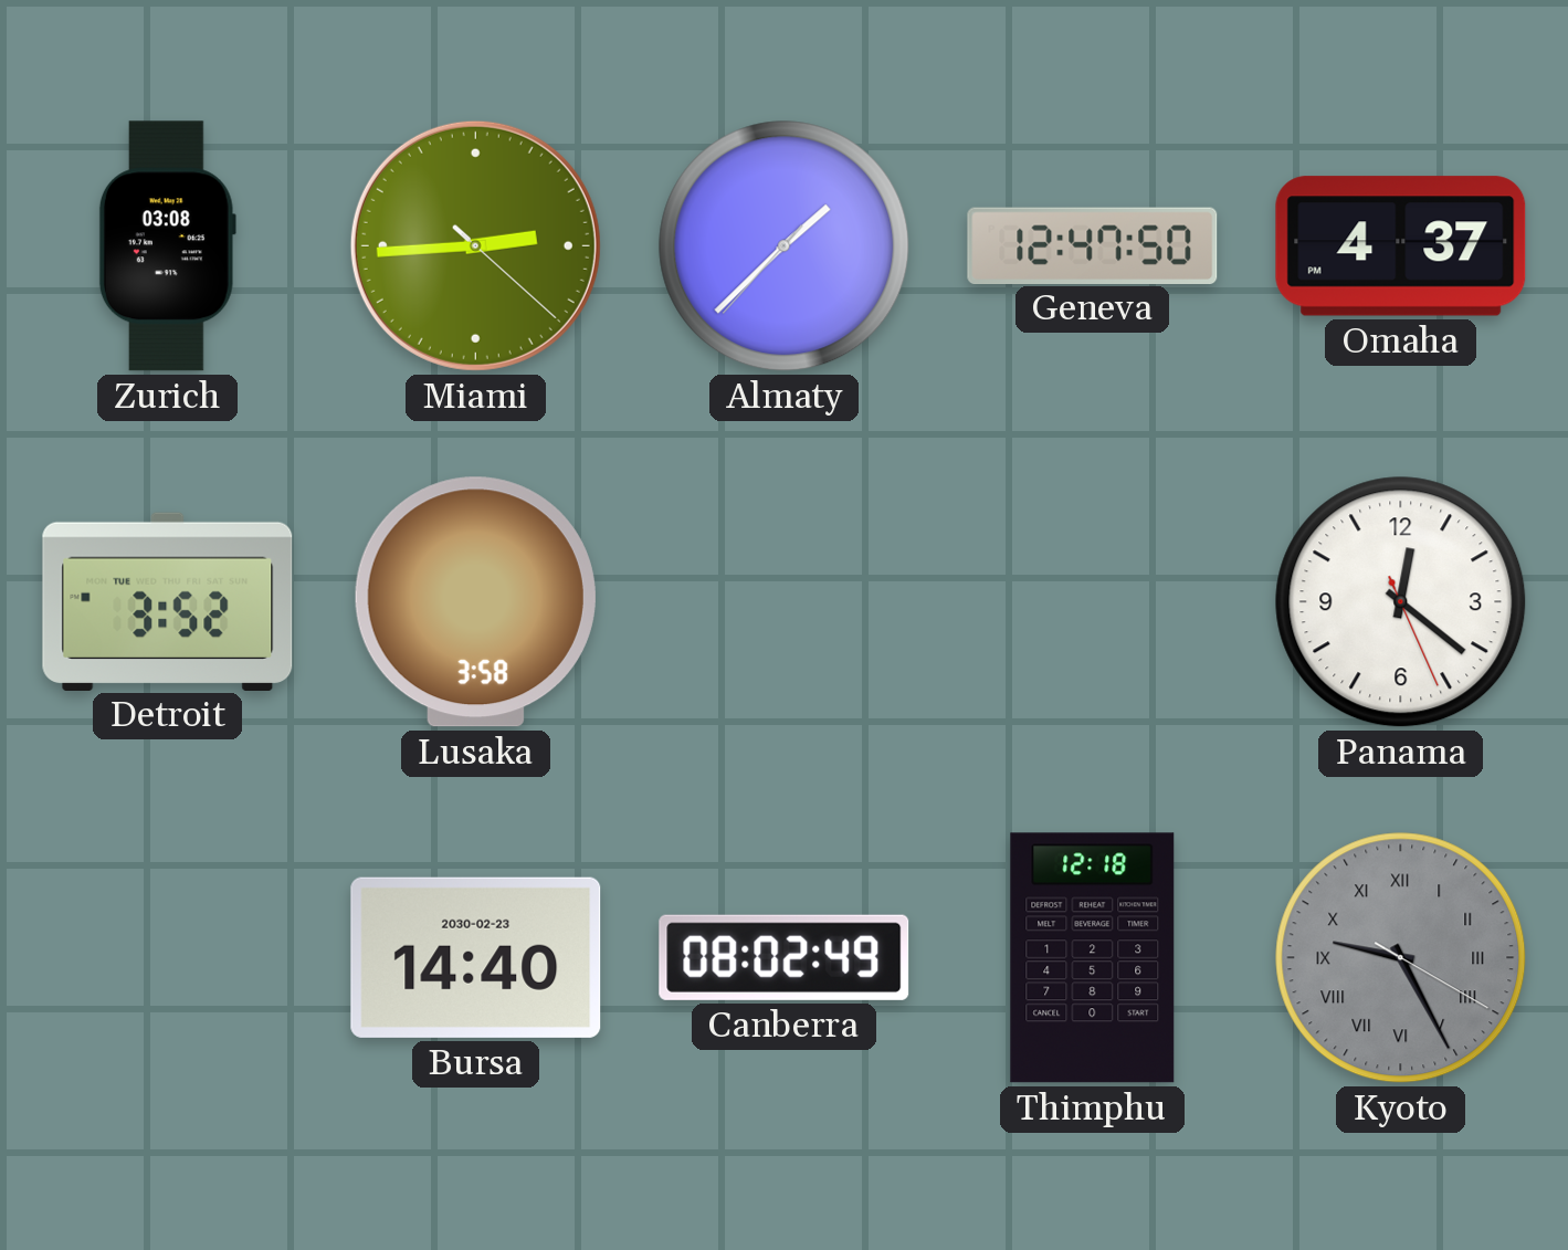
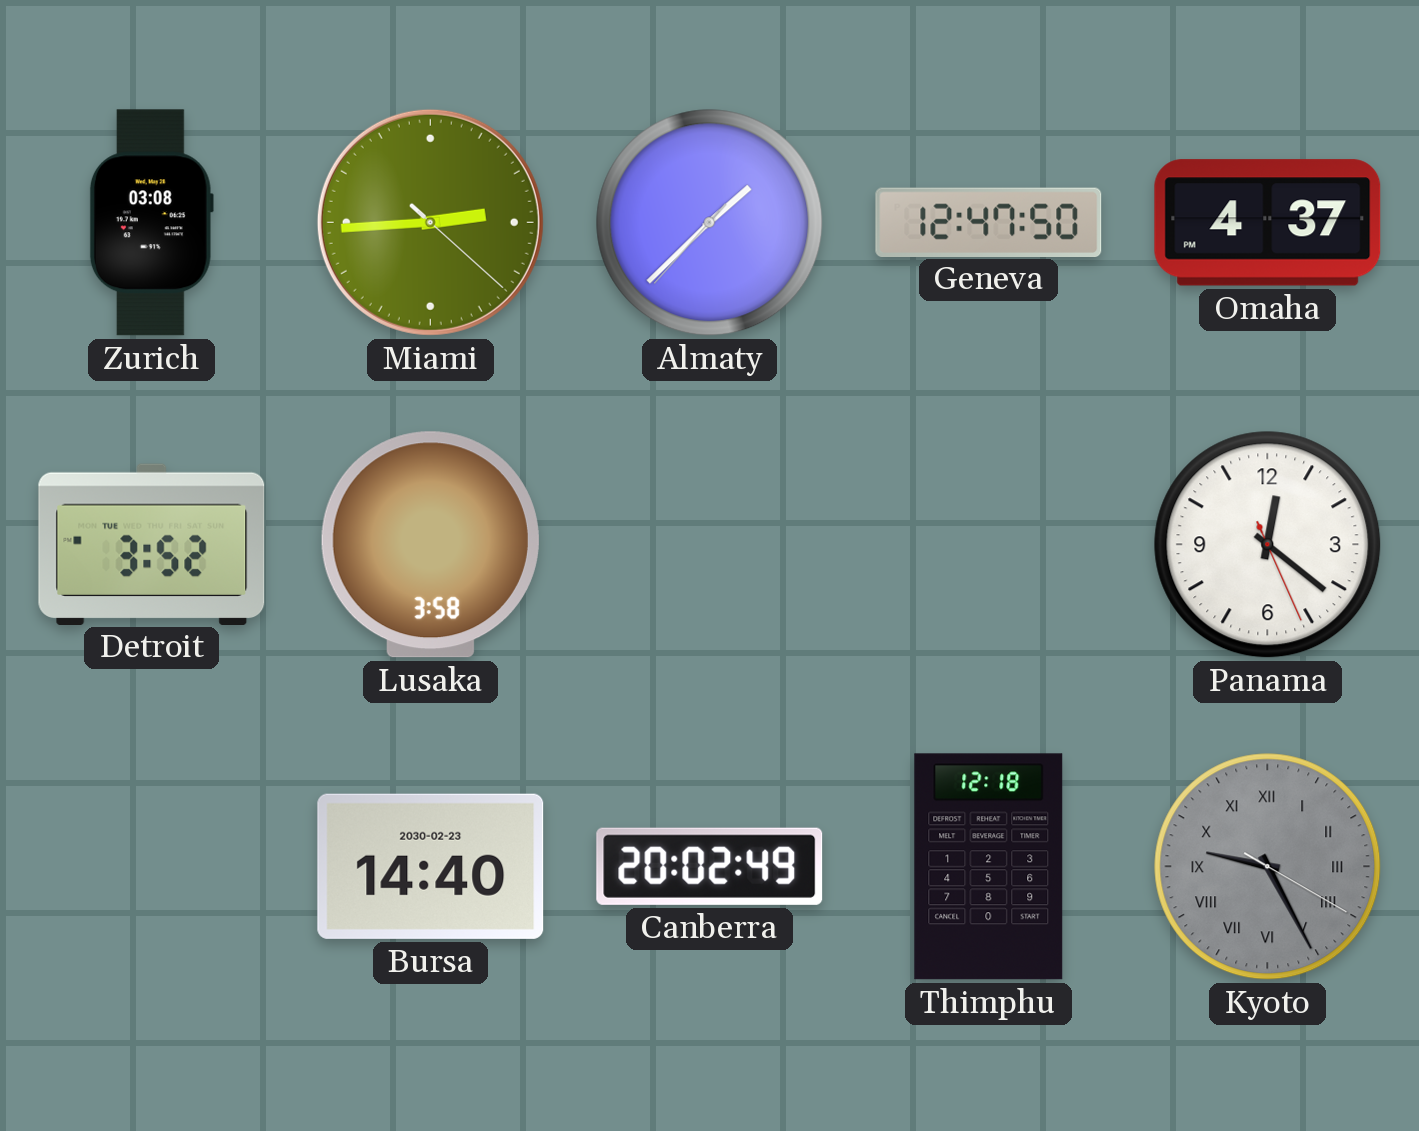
Canberra: 08:02 -> 20:02 (710, 866)
